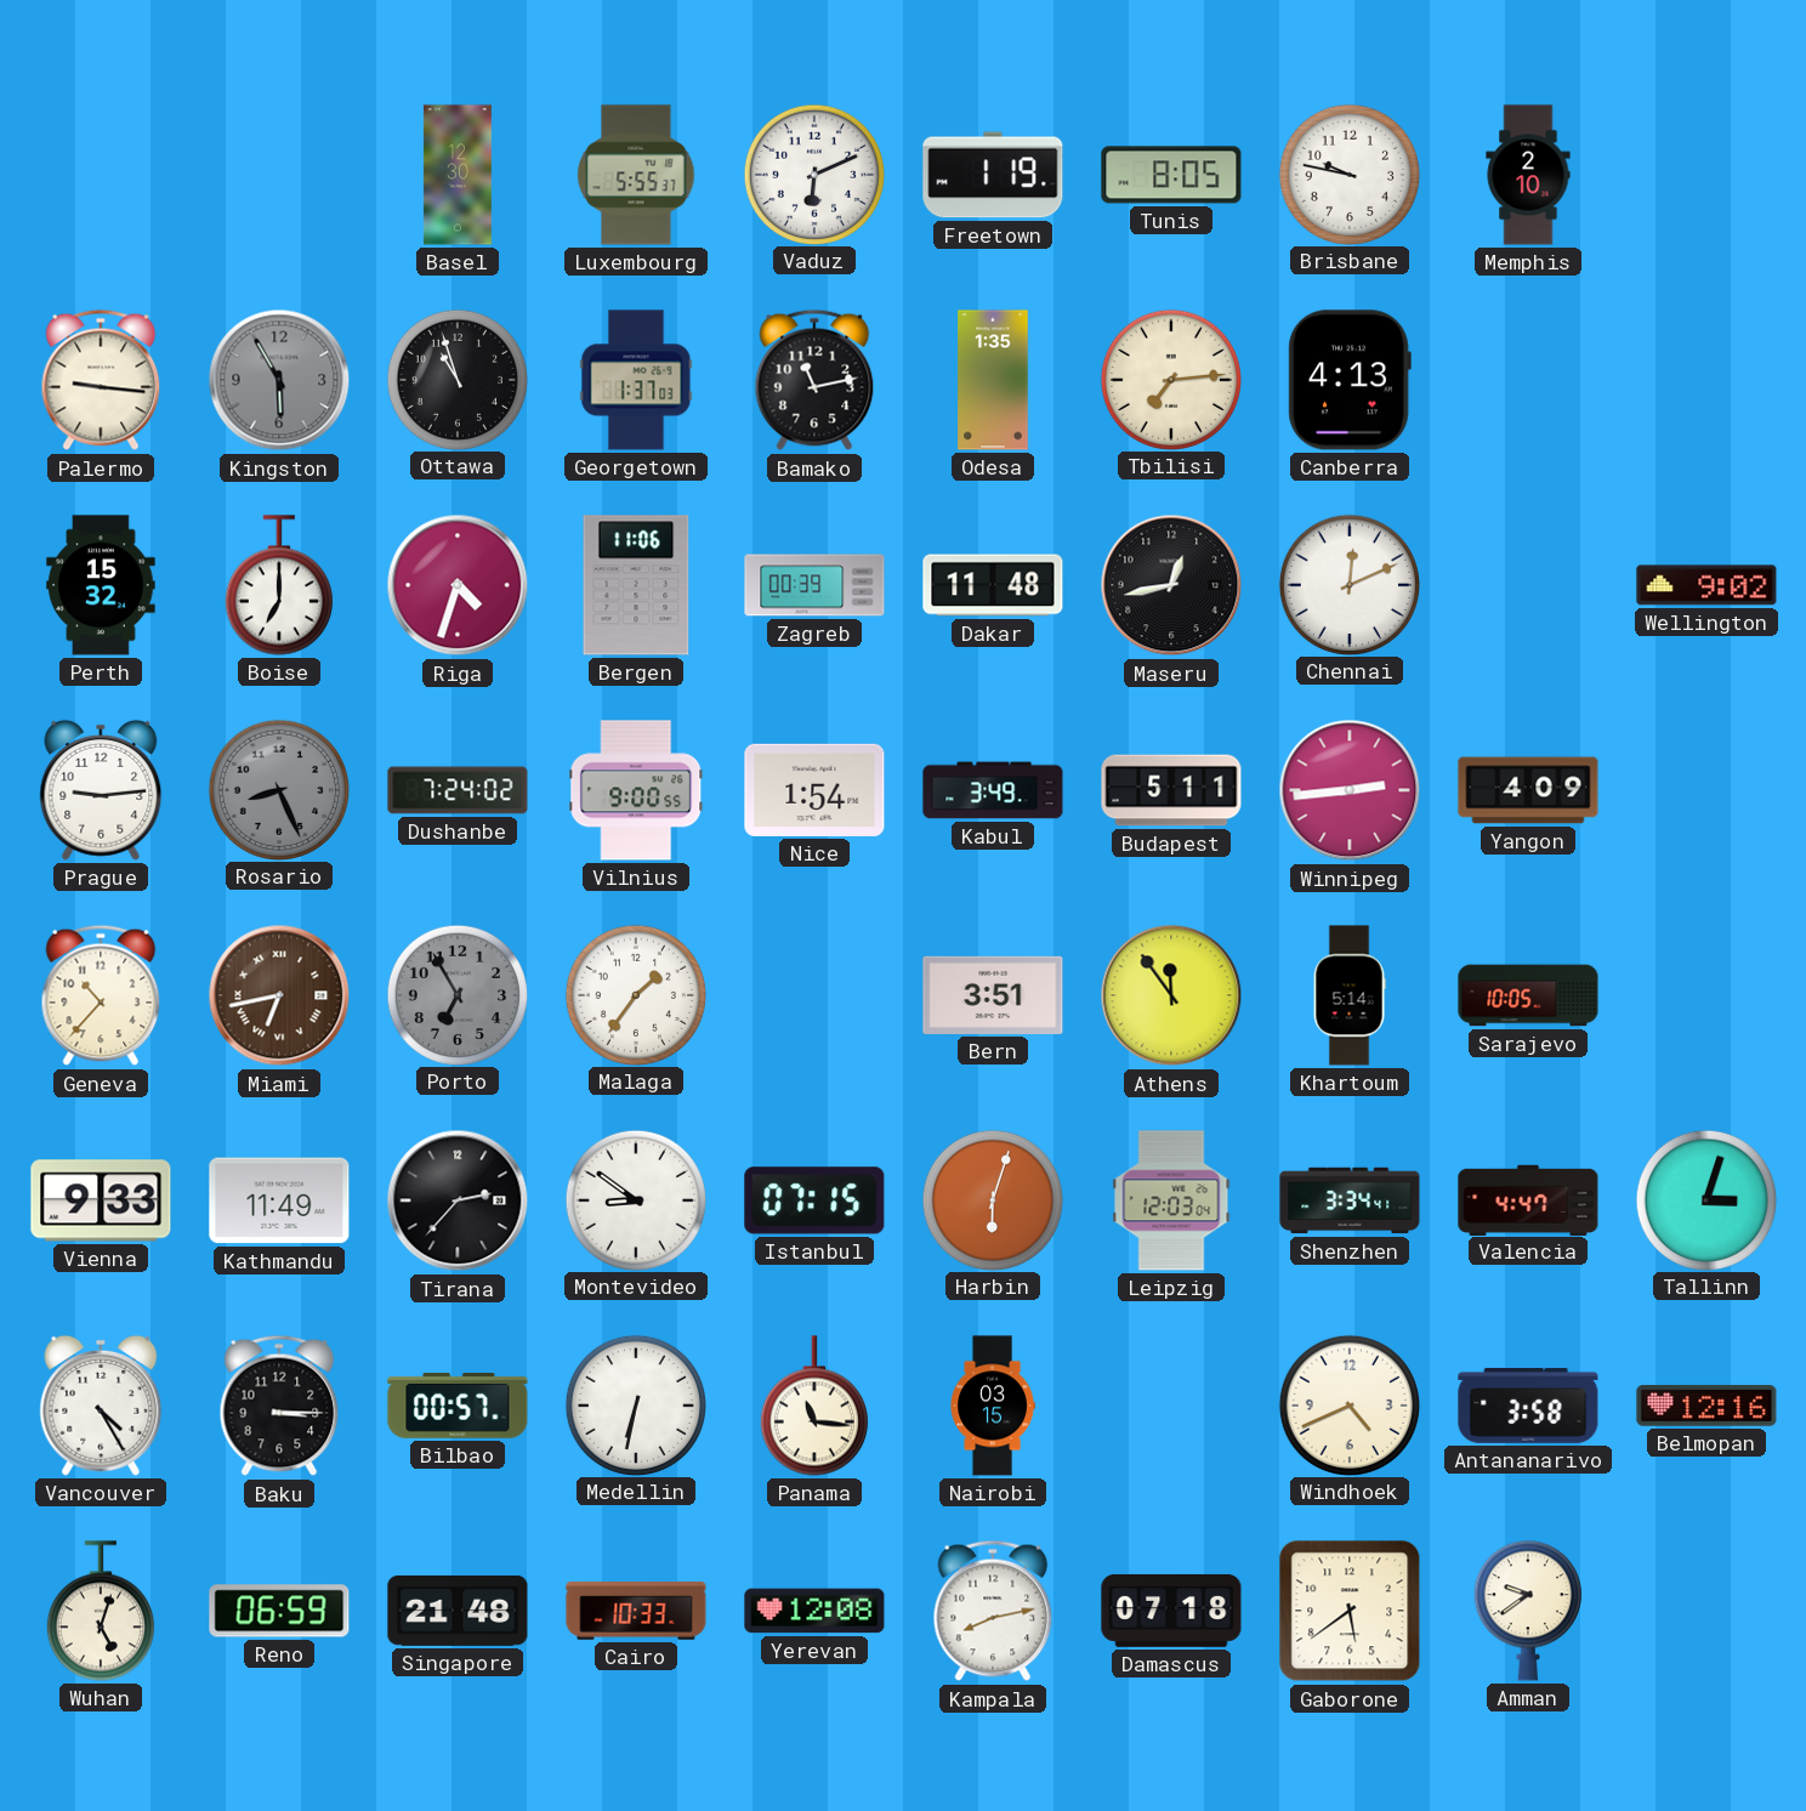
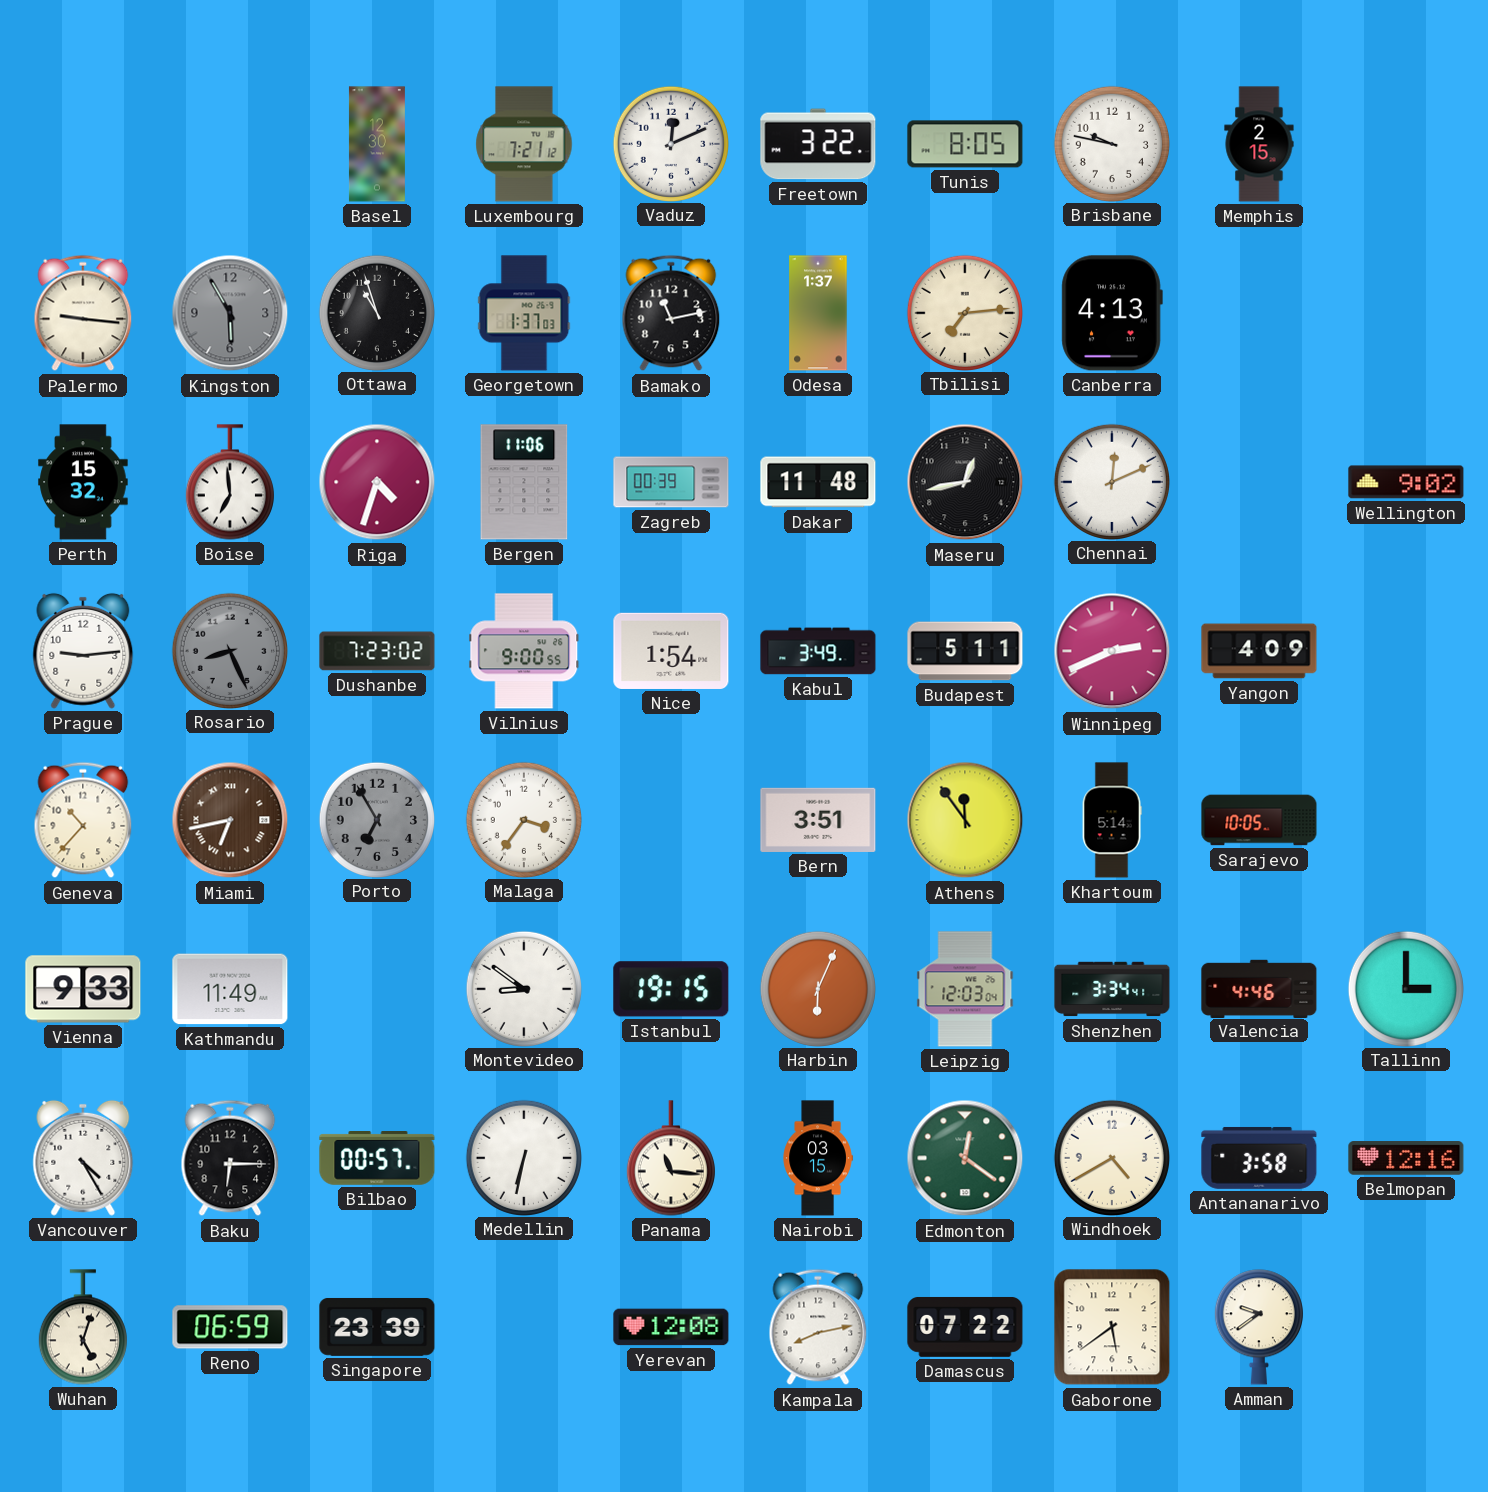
Luxembourg: 5:55 -> 7:21 (524, 144)
Vaduz: 6:11 -> 12:11 (670, 143)
Freetown: 1:19 -> 3:22 (818, 144)
Memphis: 2:10 -> 2:15 (1259, 144)
Odesa: 1:35 -> 1:37 (818, 313)
Boise: 7:00 -> 6:59 (230, 482)
Dushanbe: 7:24 -> 7:23 (377, 651)
Winnipeg: 2:44 -> 2:41 (1112, 651)
Malaga: 1:36 -> 3:36 (523, 819)
Tirana: 2:37 -> none (458, 1200)
Istanbul: 07:15 -> 19:15 (671, 989)
Harbin: 6:03 -> 6:04 (817, 988)
Valencia: 4:47 -> 4:46 (1259, 988)
Tallinn: 3:03 -> 3:00 (1405, 988)
Baku: 3:15 -> 6:15 (230, 1158)
Edmonton: none -> 12:21 (965, 1158)
Windhoek: 4:41 -> 4:40 (1111, 1157)
Singapore: 21:48 -> 23:39 (377, 1327)
Cairo: 10:33 -> none (636, 1611)
Damascus: 07:18 -> 07:22 (965, 1327)
